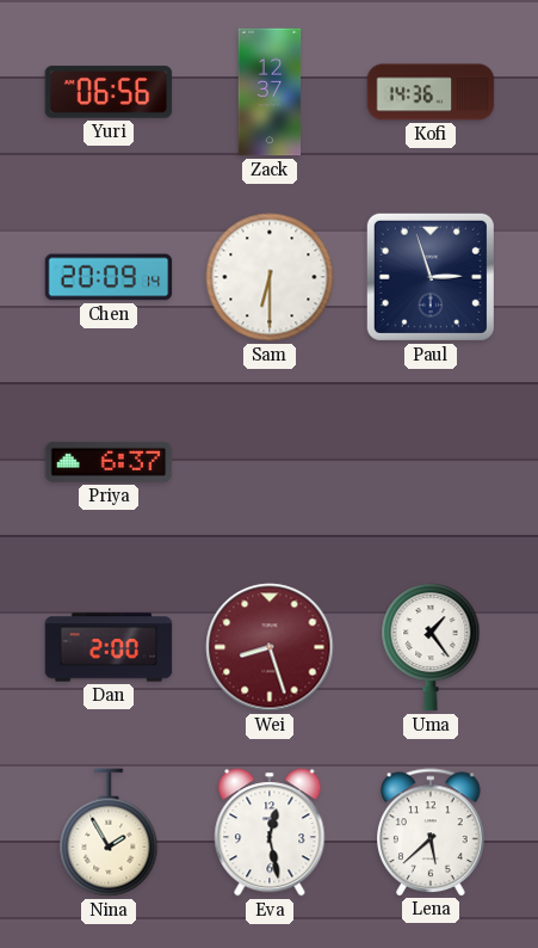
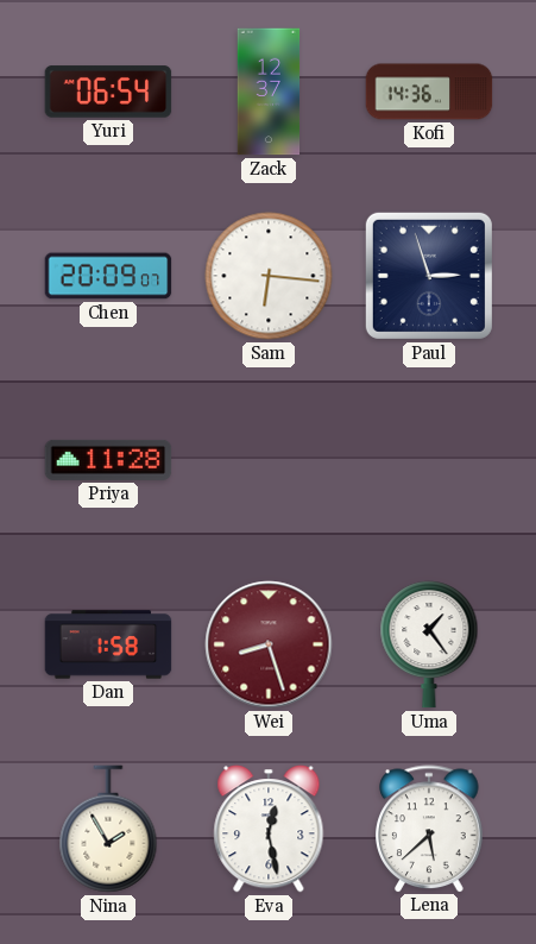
Yuri: 06:56 -> 06:54 (108, 92)
Chen: 20:09:14 -> 20:09:07 (108, 276)
Sam: 6:30 -> 6:16 (269, 276)
Priya: 6:37 -> 11:28 (108, 460)
Dan: 2:00 -> 1:58 (108, 644)
